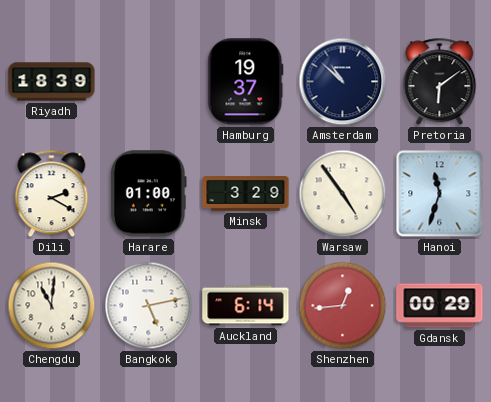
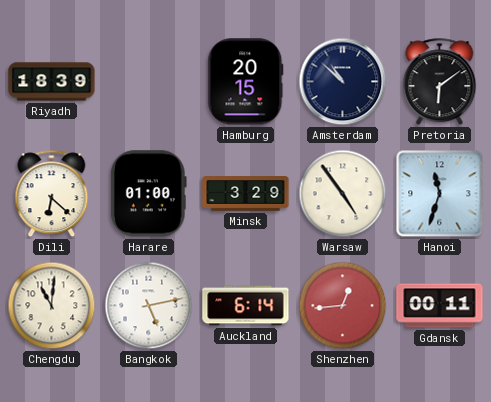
Hamburg: 19:37 -> 20:15 (246, 82)
Dili: 2:20 -> 6:22 (52, 194)
Gdansk: 00:29 -> 00:11 (440, 306)
